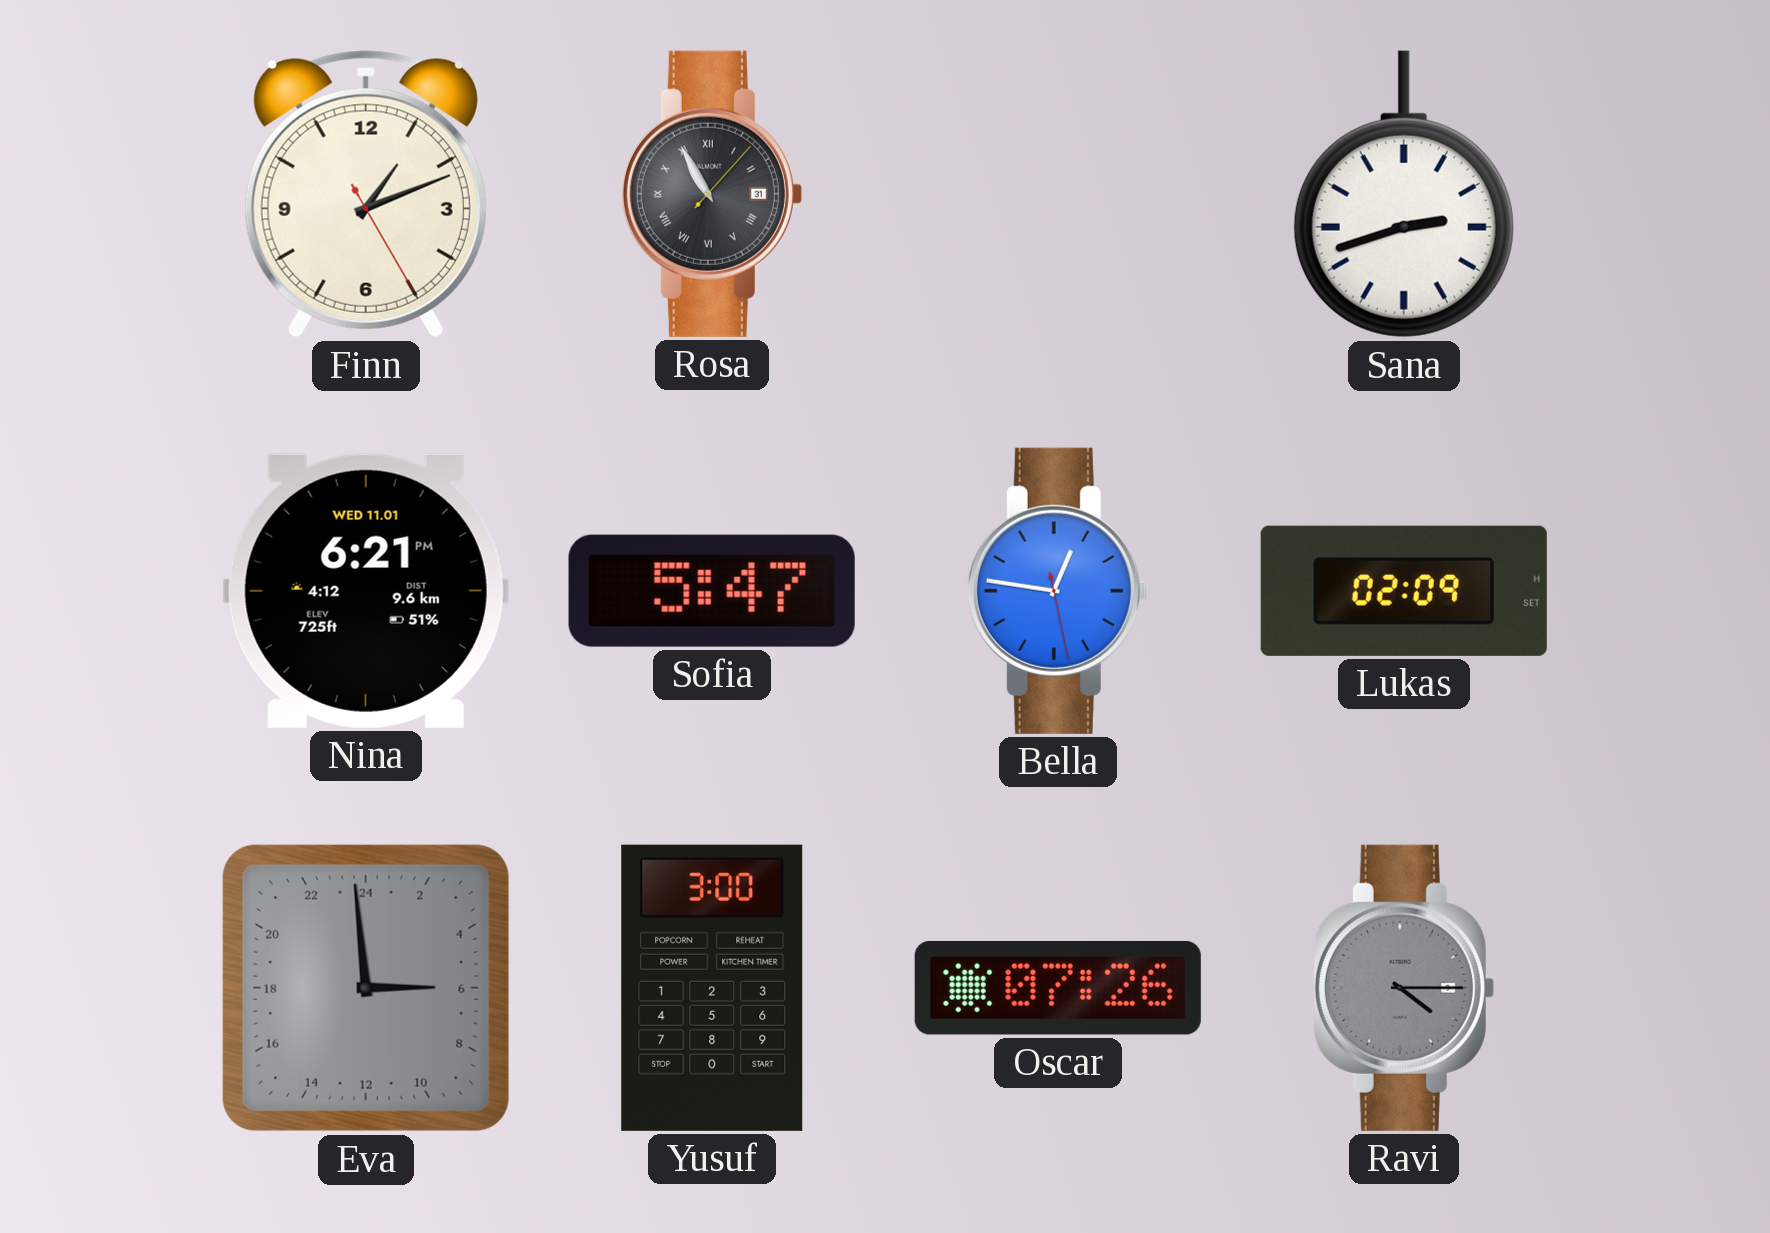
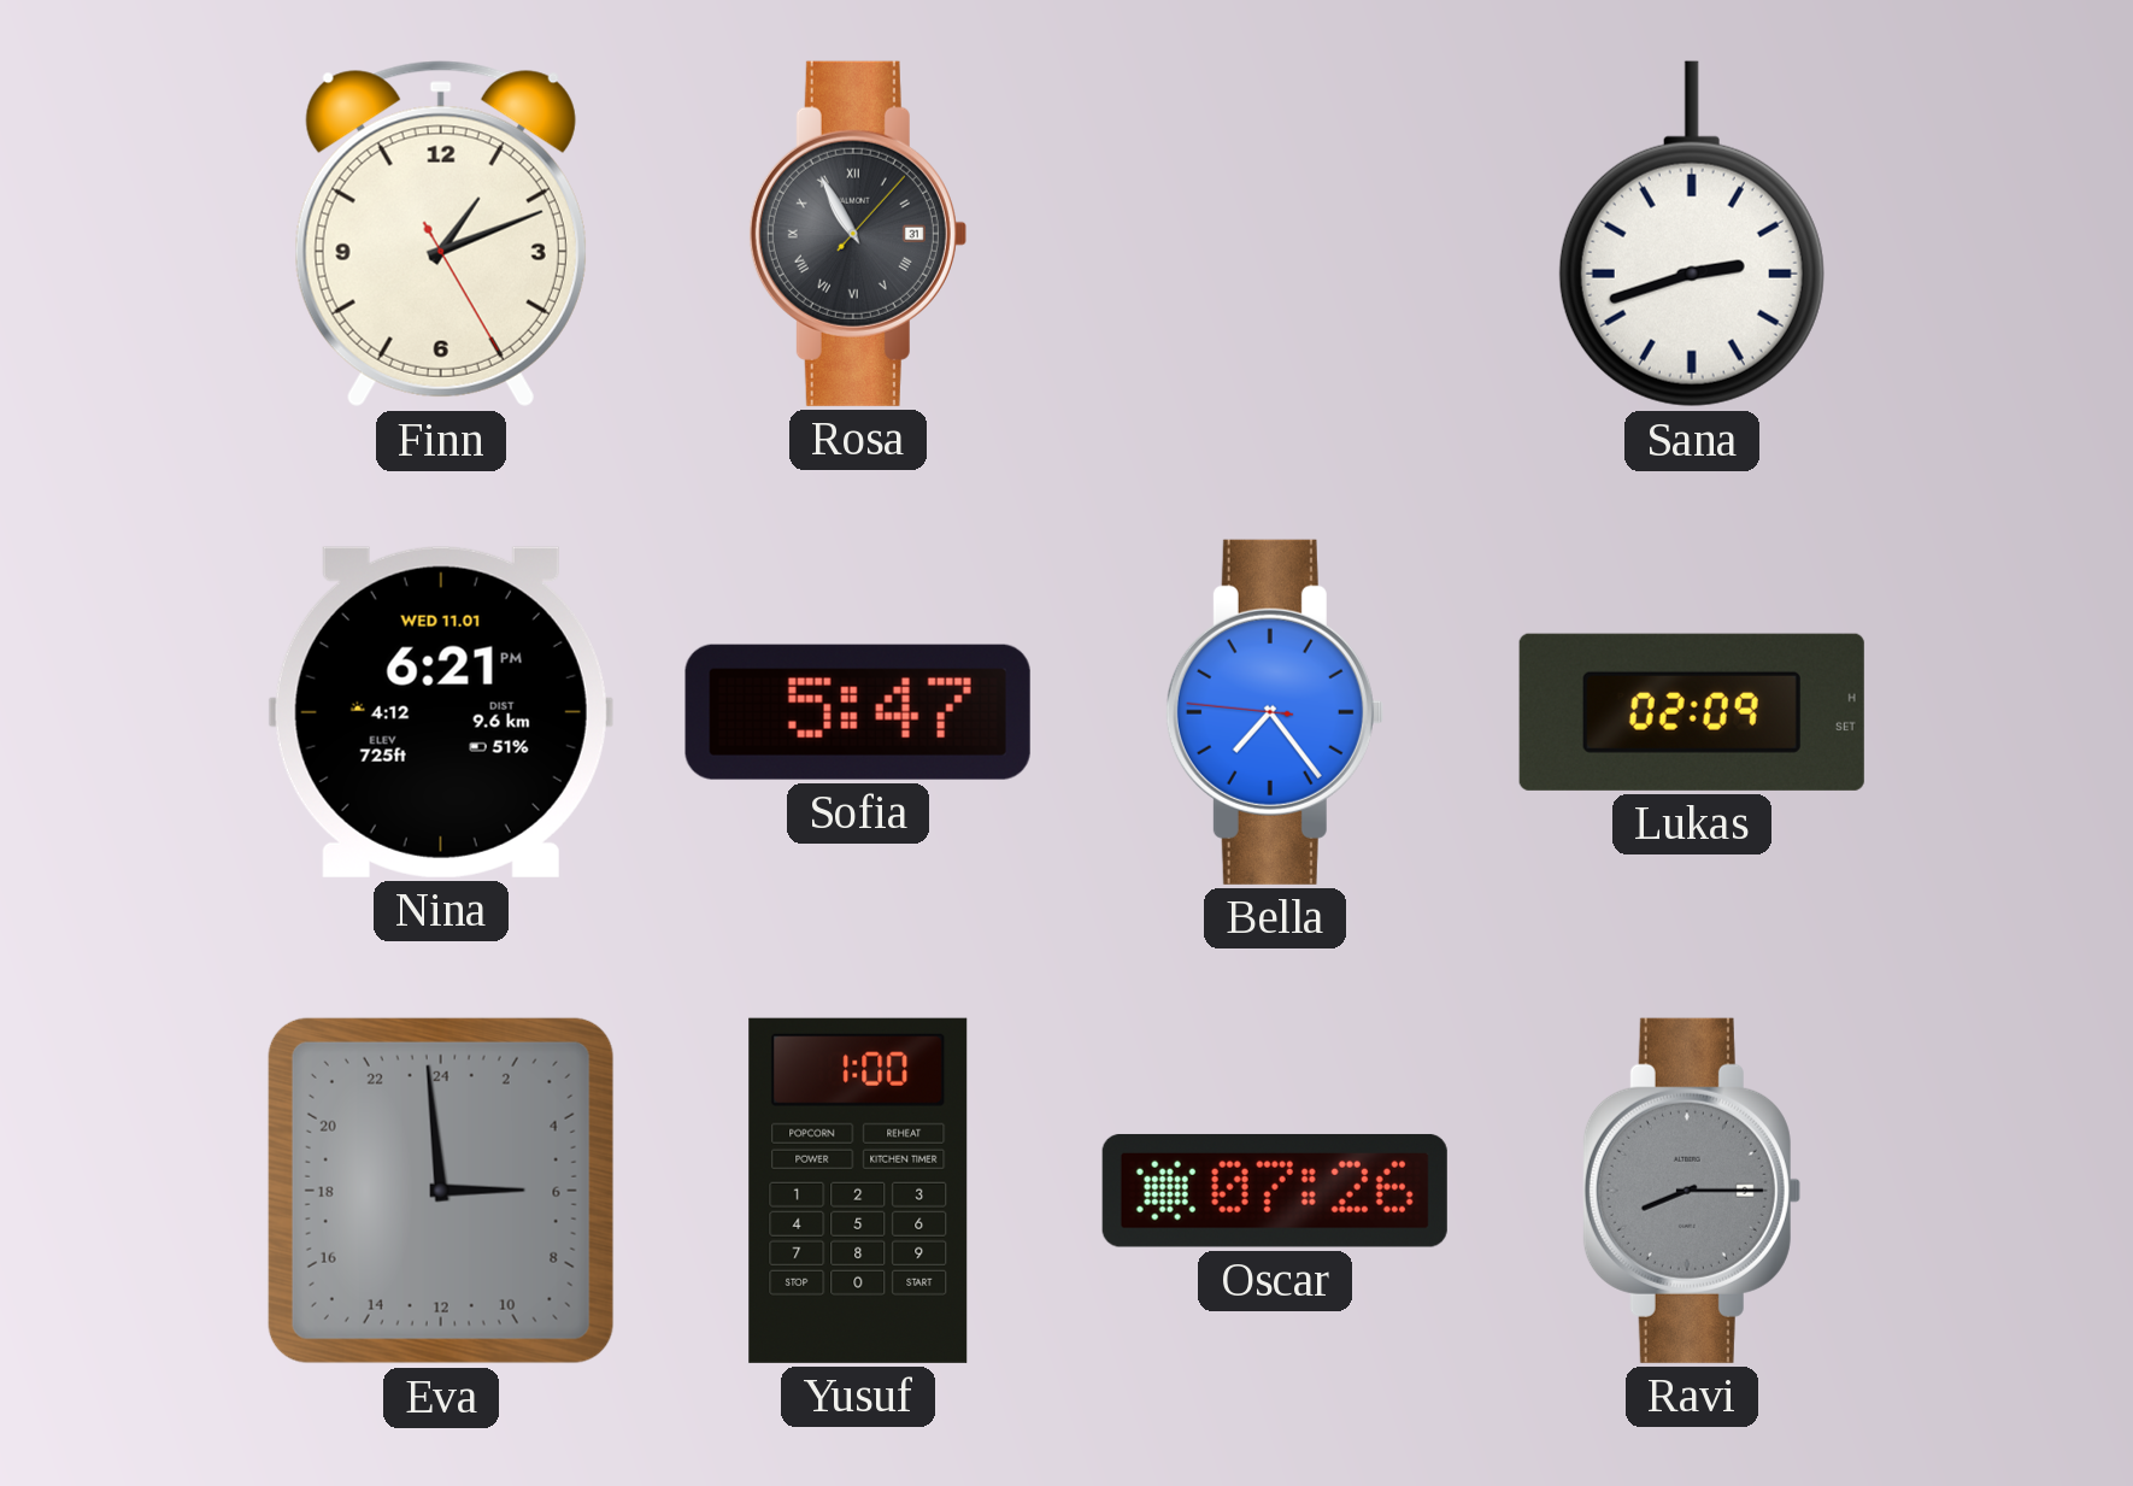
Bella: 12:46 -> 7:23 (1274, 712)
Yusuf: 3:00 -> 1:00 (858, 1191)
Ravi: 4:15 -> 8:15 (1691, 1191)
